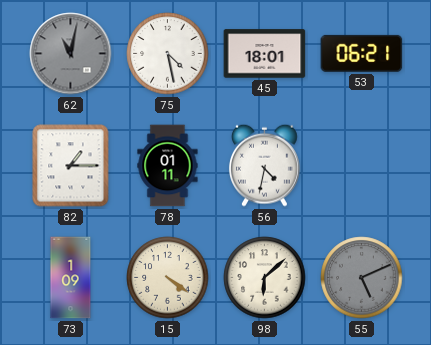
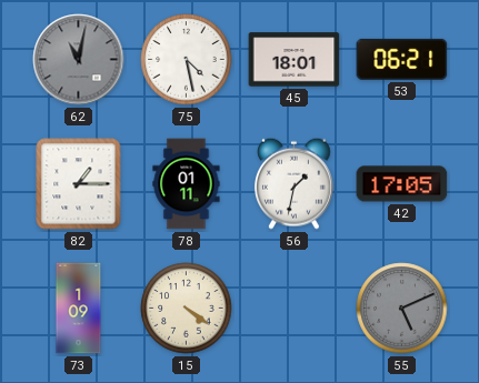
56: 4:32 -> 1:32 (295, 183)
42: none -> 17:05 (402, 184)
98: 6:08 -> none (265, 278)
